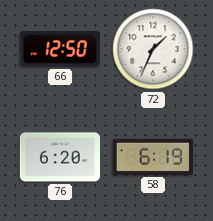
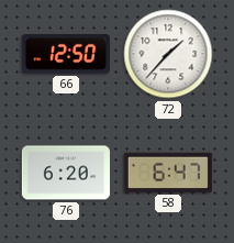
72: 1:34 -> 1:37 (168, 54)
58: 6:19 -> 6:47 (168, 173)
